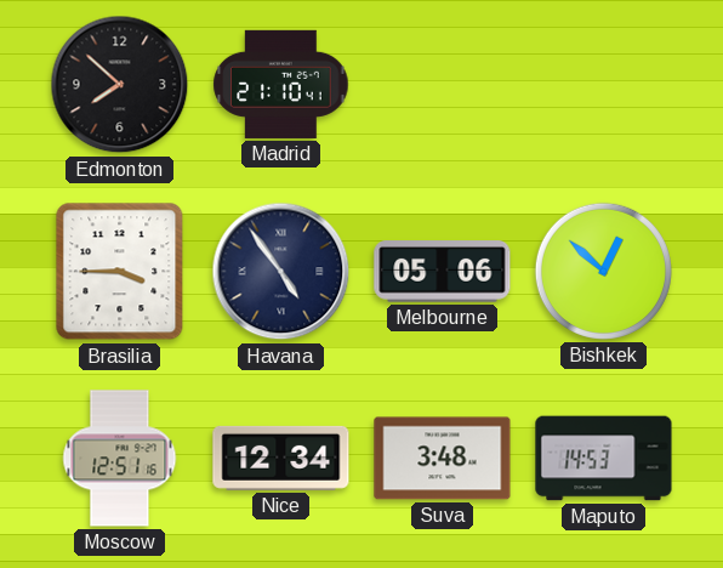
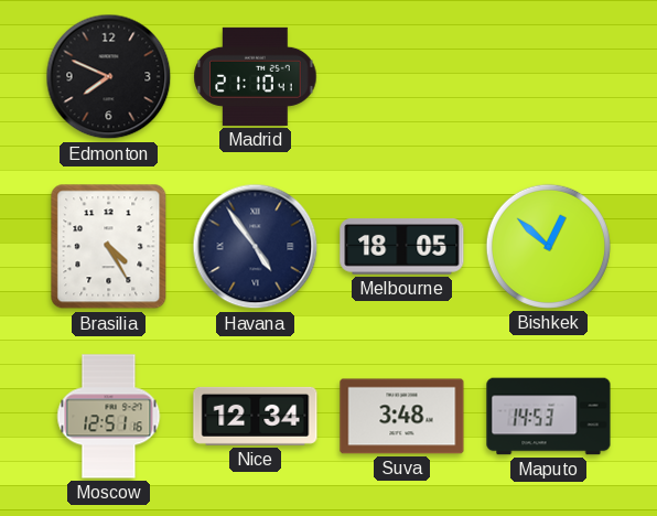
Edmonton: 7:52 -> 7:49 (109, 77)
Brasilia: 3:45 -> 4:25 (109, 247)
Melbourne: 05:06 -> 18:05 (402, 247)
